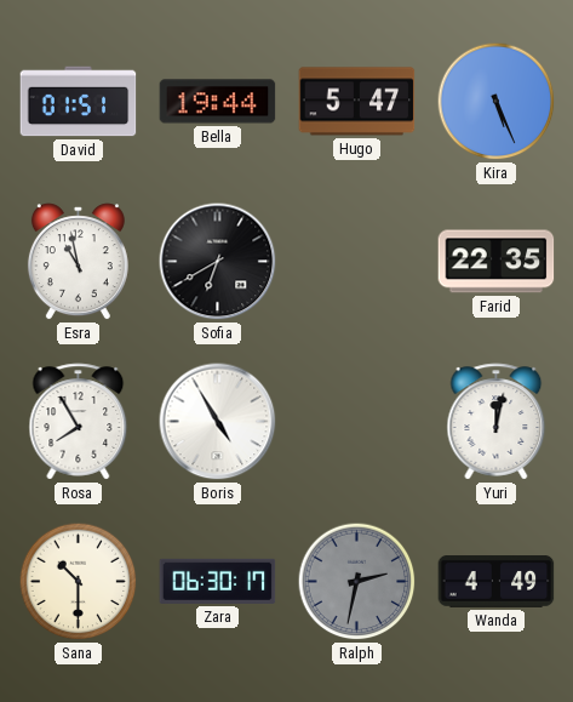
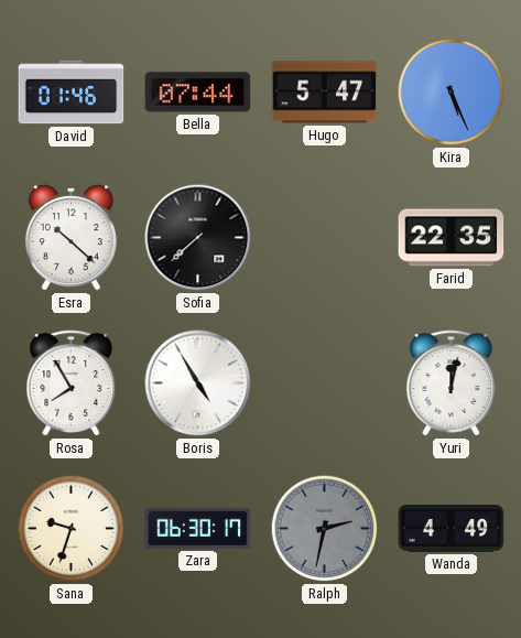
David: 01:51 -> 01:46 (72, 93)
Bella: 19:44 -> 07:44 (198, 93)
Esra: 10:58 -> 10:22 (70, 238)
Sofia: 6:40 -> 7:38 (198, 238)
Sana: 10:30 -> 9:33 (72, 529)
